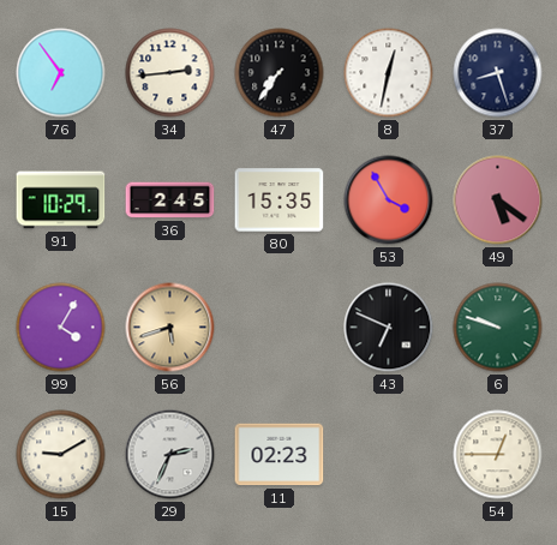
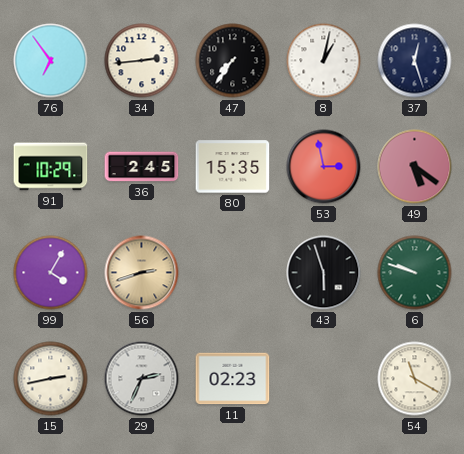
8: 12:32 -> 1:02 (324, 61)
37: 8:27 -> 12:27 (415, 61)
53: 3:55 -> 2:58 (324, 167)
56: 5:42 -> 2:42 (142, 273)
43: 6:49 -> 5:57 (324, 273)
15: 9:10 -> 2:43 (51, 379)
54: 12:45 -> 11:20 (415, 379)
